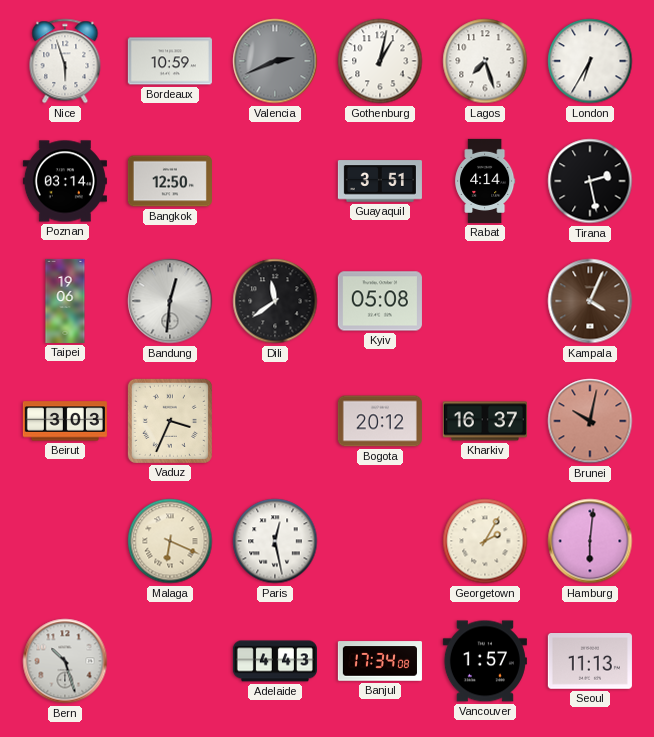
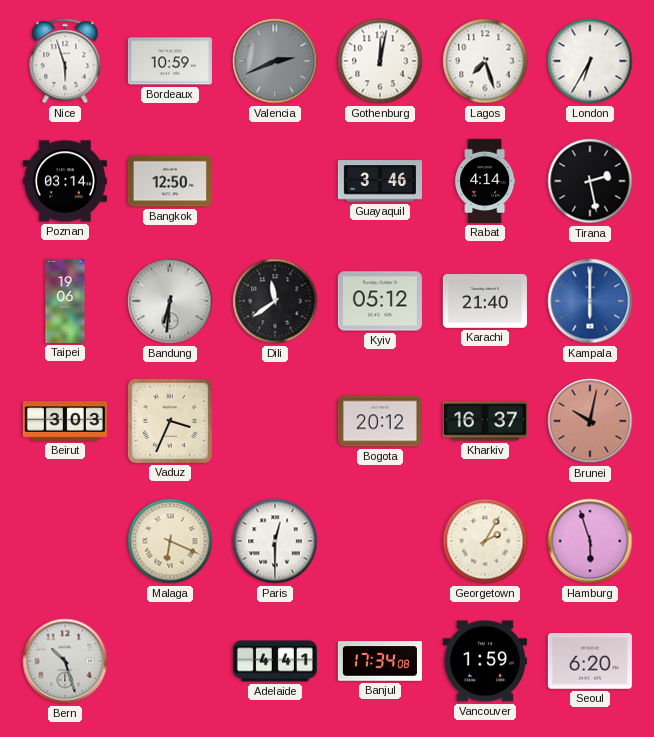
Gothenburg: 1:02 -> 12:02 (380, 61)
Guayaquil: 3:51 -> 3:46 (380, 181)
Bandung: 12:31 -> 6:31 (170, 301)
Kyiv: 05:08 -> 05:12 (380, 301)
Karachi: none -> 21:40 (485, 301)
Kampala: 4:04 -> 6:00 (590, 301)
Kampala dial: brown -> blue (590, 301)
Paris: 12:28 -> 12:30 (275, 541)
Hamburg: 6:01 -> 5:57 (590, 541)
Adelaide: 4:43 -> 4:41 (275, 661)
Vancouver: 1:57 -> 1:59 (485, 661)
Seoul: 11:13 -> 6:20 (590, 662)
